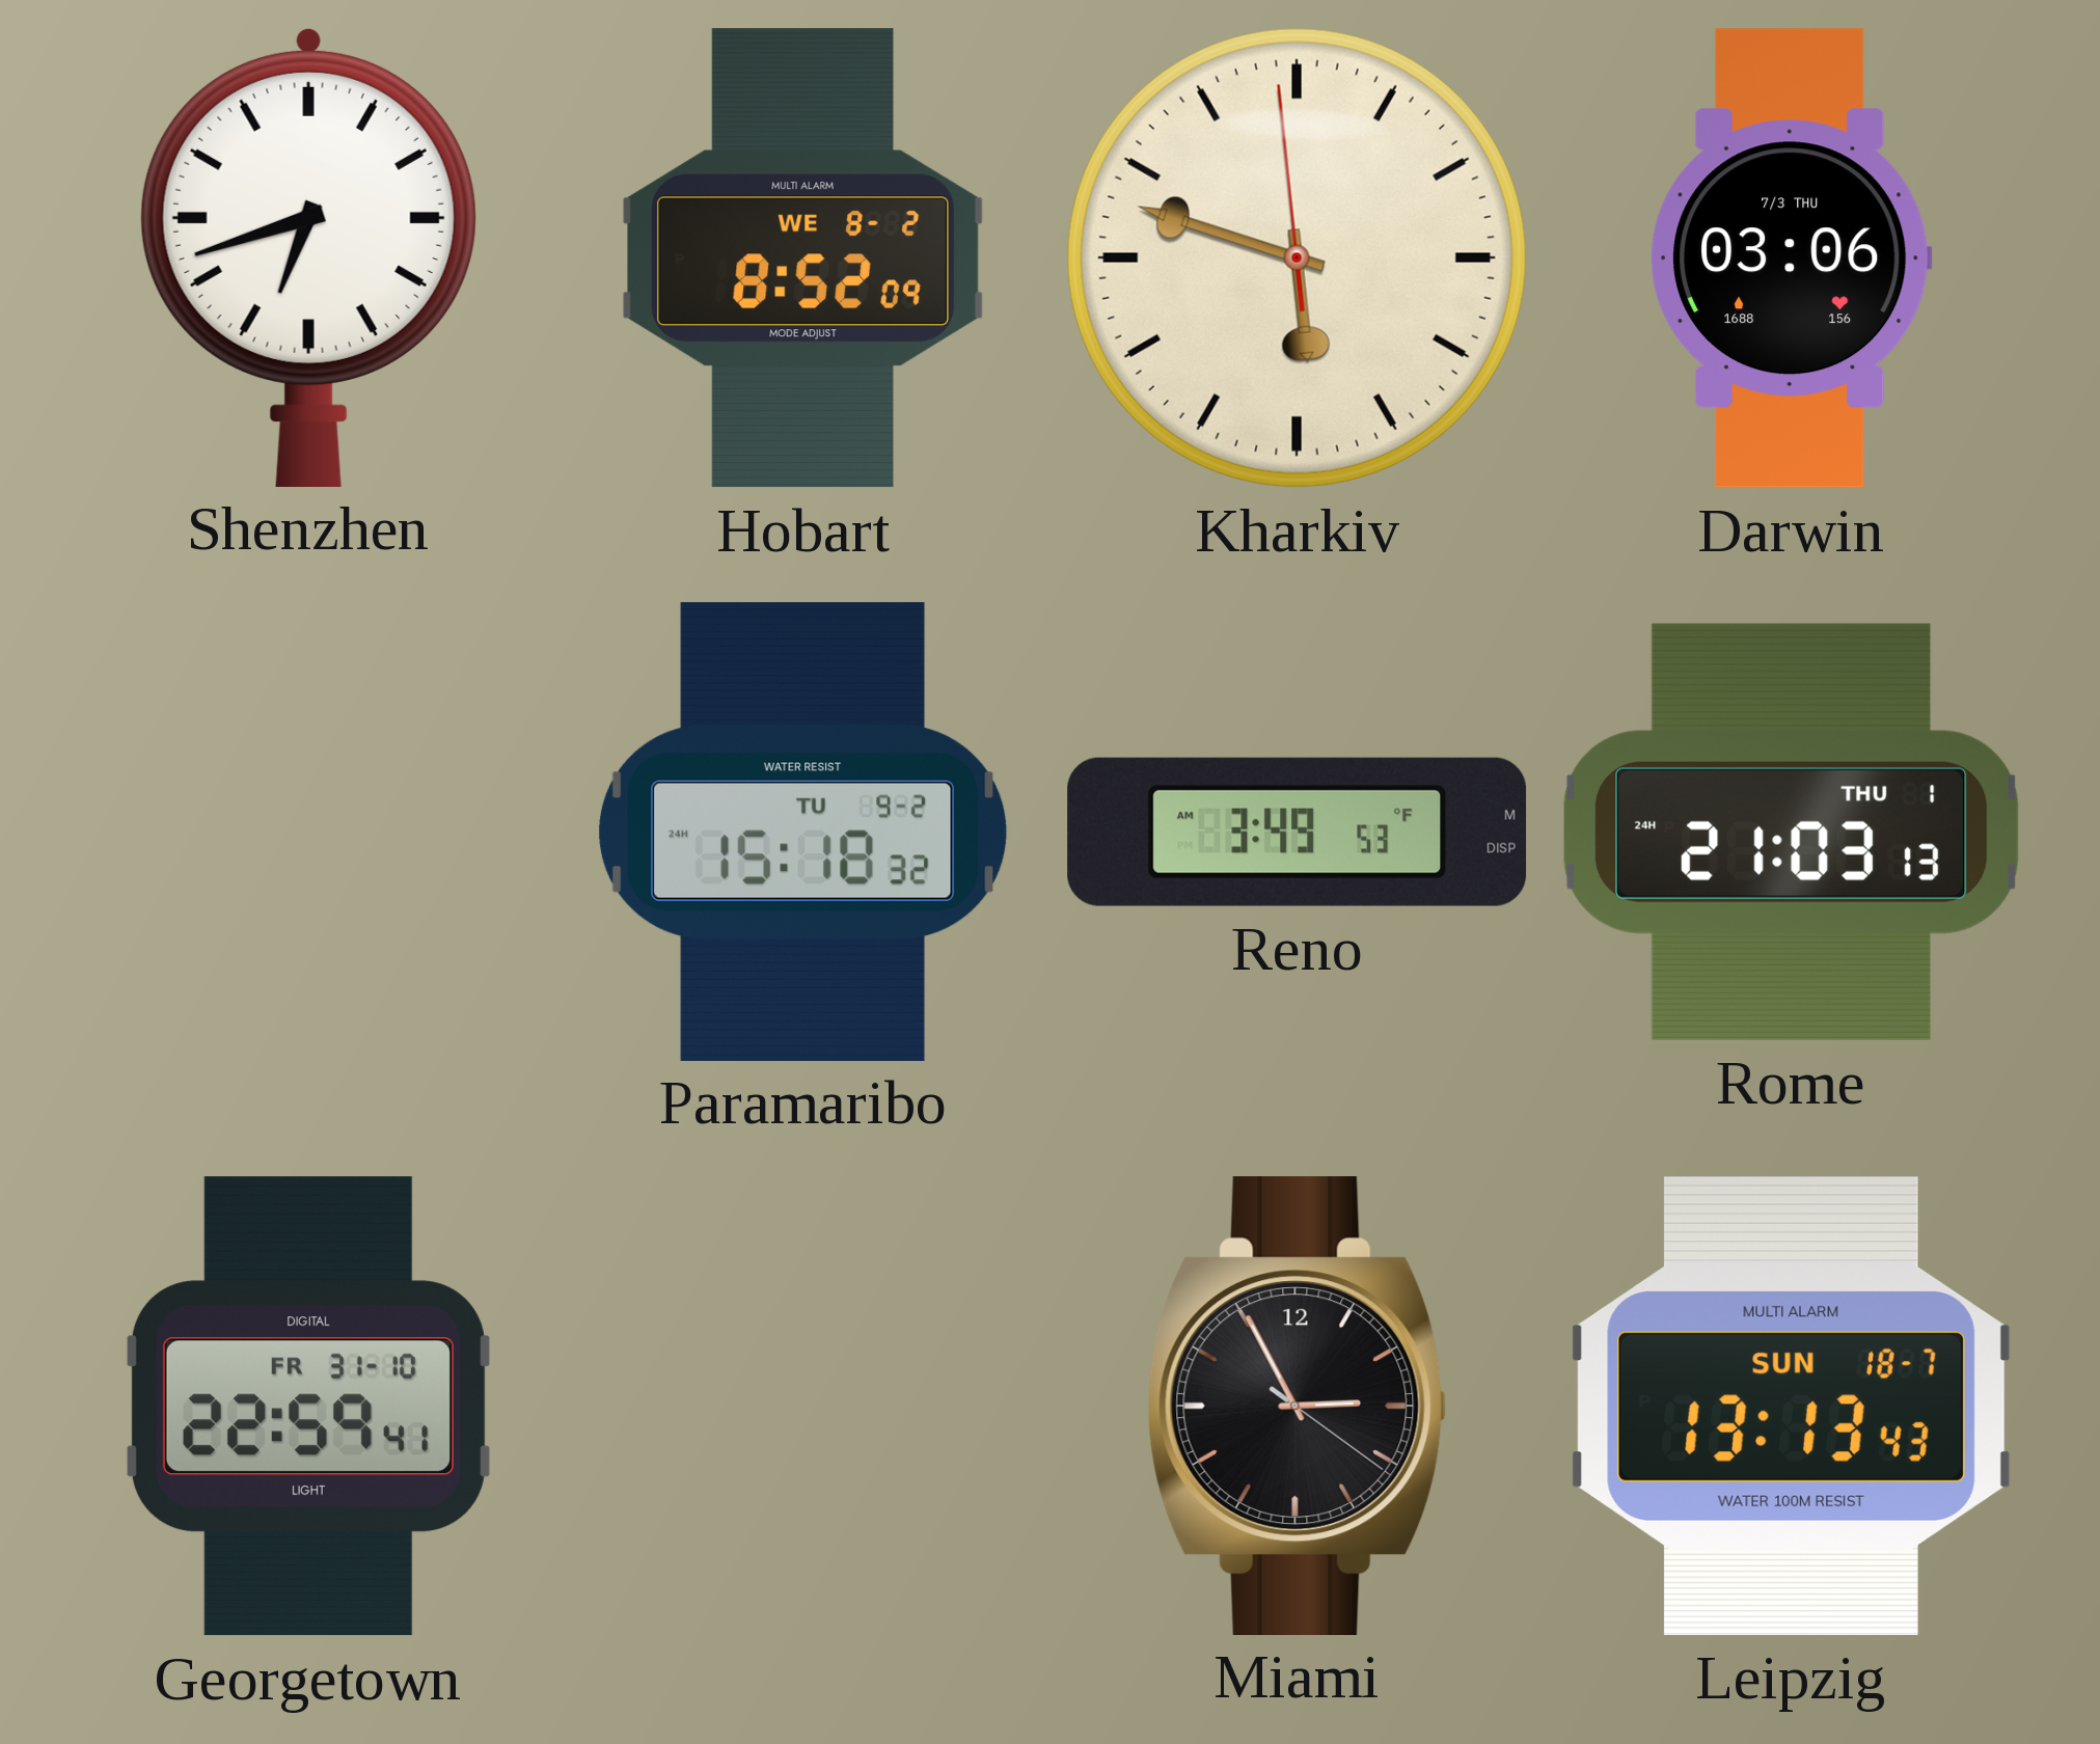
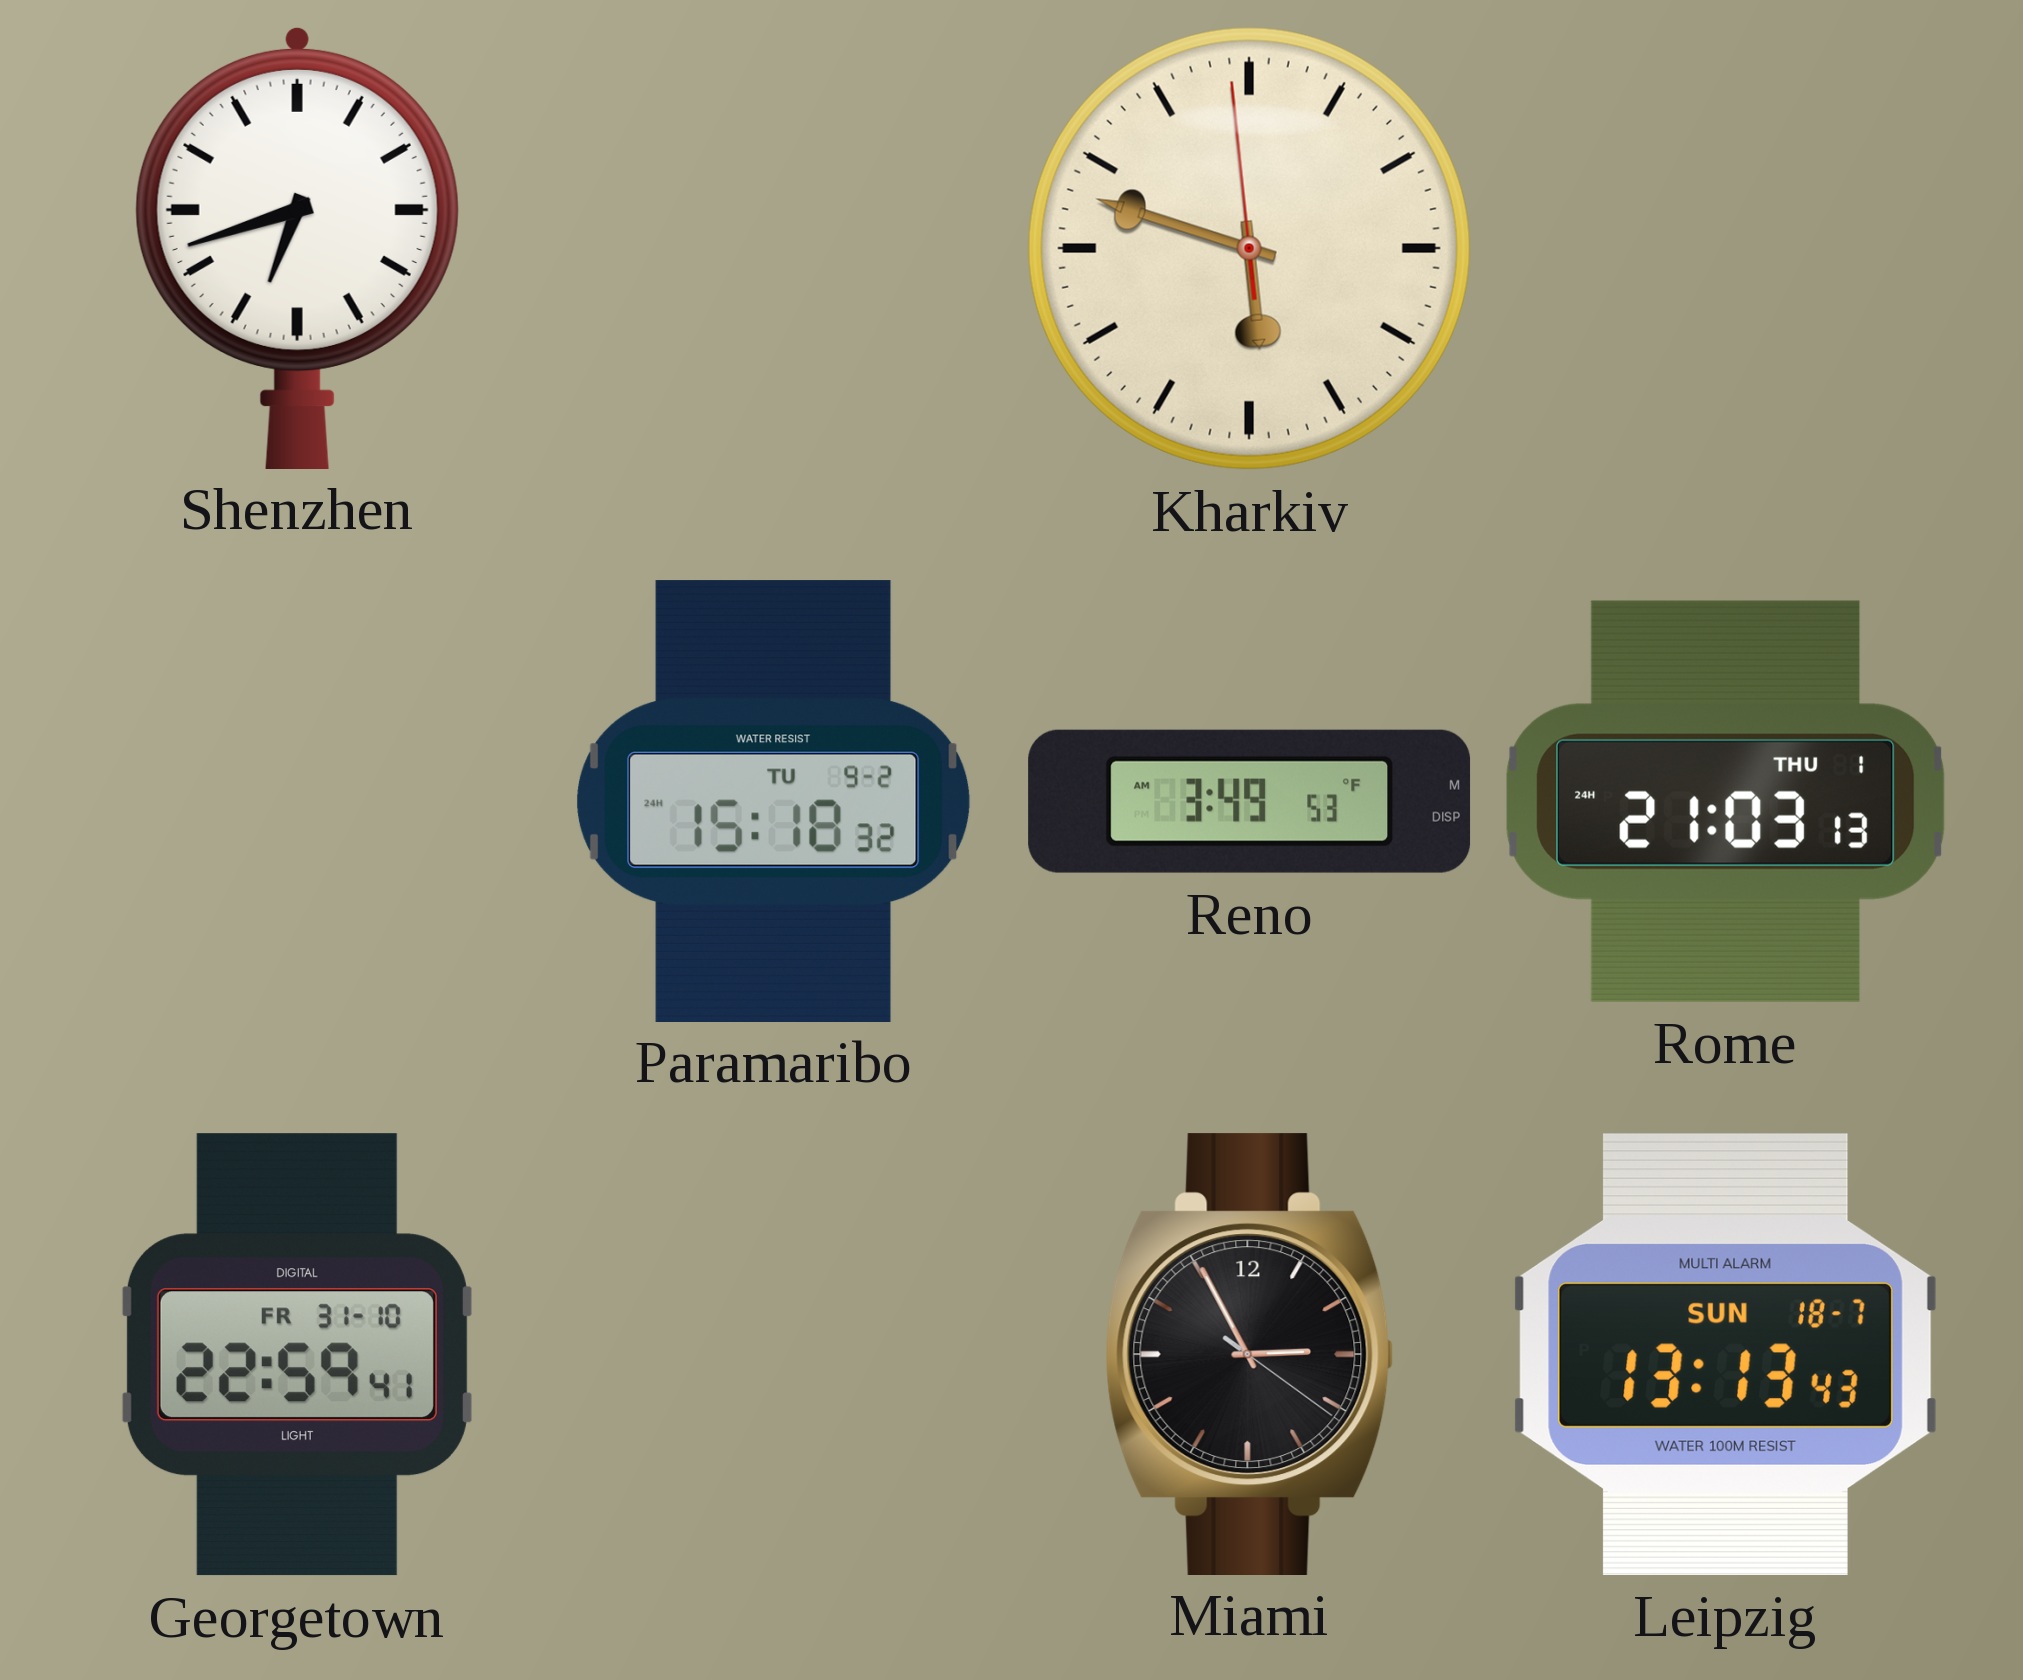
Hobart: 8:52 -> none (802, 258)
Darwin: 03:06 -> none (1792, 258)
